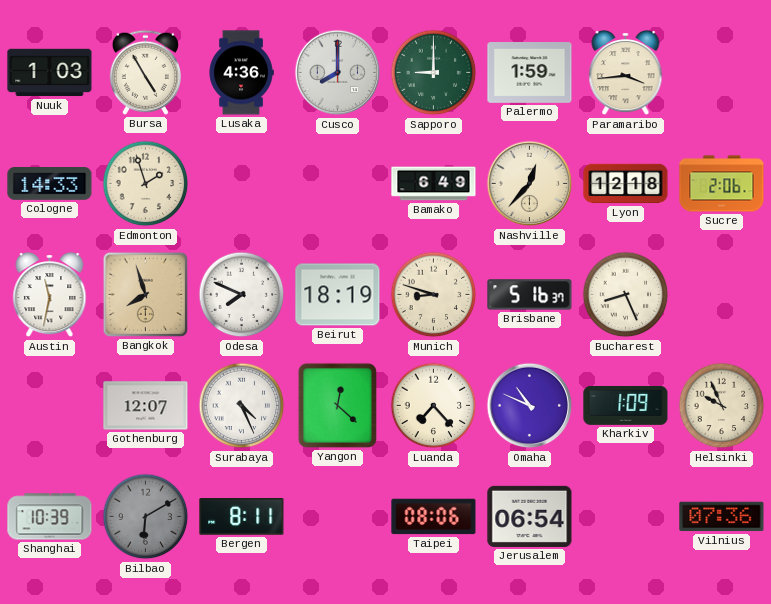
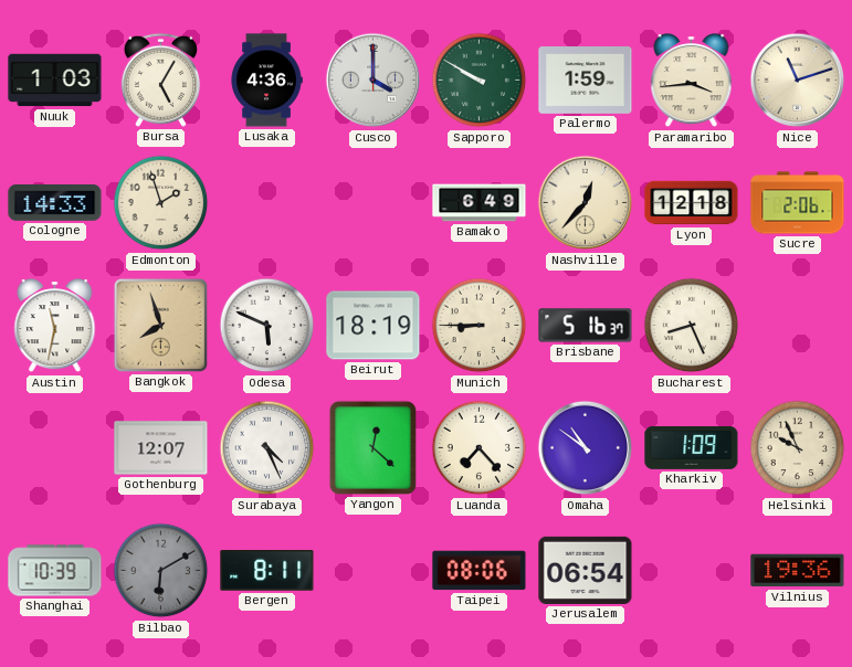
Bursa: 4:55 -> 5:05 (160, 80)
Cusco: 8:00 -> 4:00 (374, 81)
Sapporo: 9:00 -> 9:50 (480, 81)
Nice: none -> 11:12 (798, 81)
Odesa: 7:49 -> 5:49 (267, 326)
Munich: 8:48 -> 8:45 (480, 326)
Omaha: 10:49 -> 10:51 (586, 448)
Vilnius: 07:36 -> 19:36 (798, 571)
